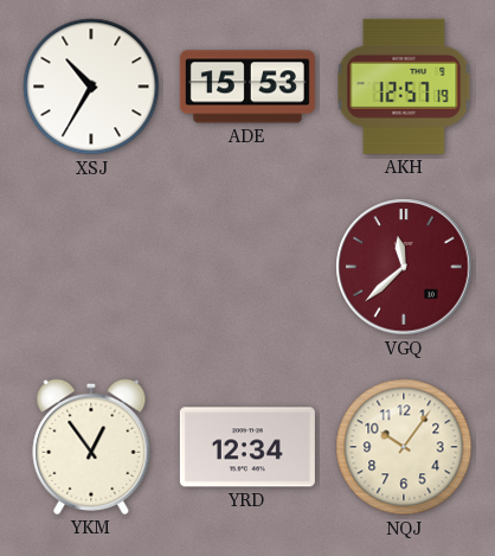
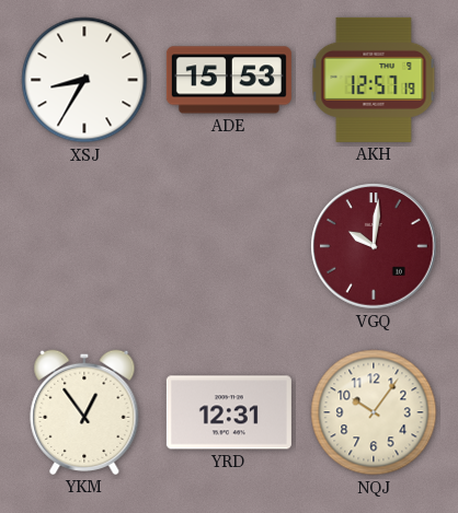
XSJ: 10:35 -> 8:35 (84, 80)
VGQ: 11:38 -> 10:01 (374, 246)
YRD: 12:34 -> 12:31 (229, 412)
